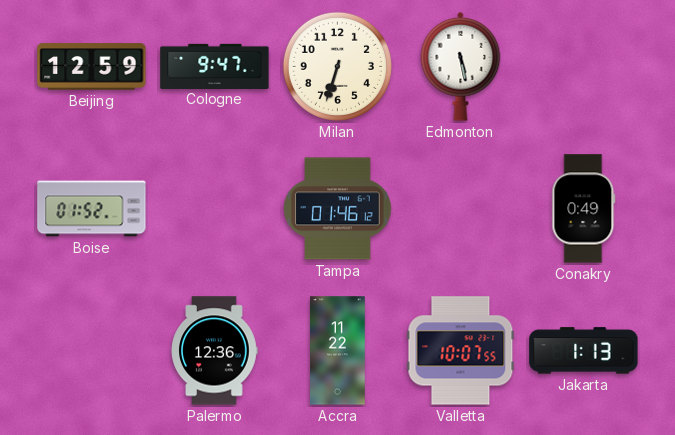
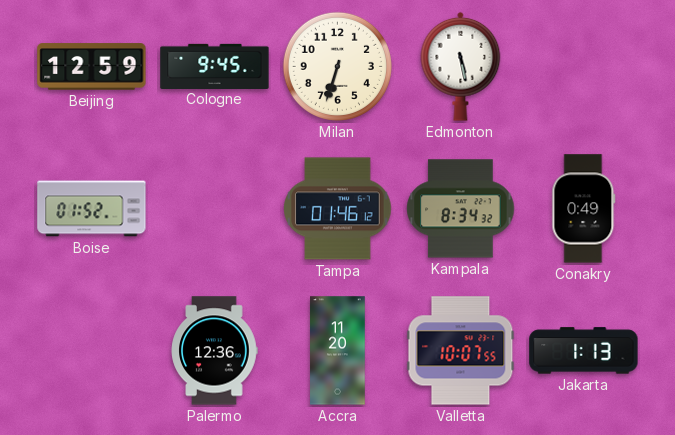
Cologne: 9:47 -> 9:45 (215, 66)
Kampala: none -> 8:34 (461, 209)
Accra: 11:22 -> 11:20 (338, 351)
